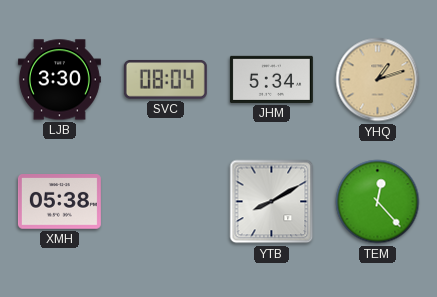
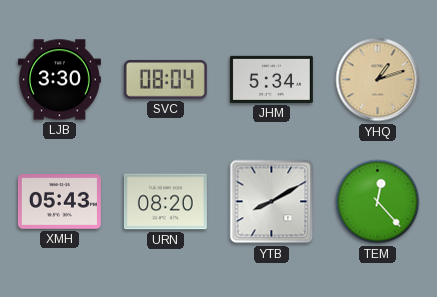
XMH: 05:38 -> 05:43 (59, 202)
URN: none -> 08:20 (165, 202)
